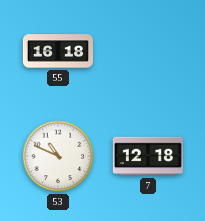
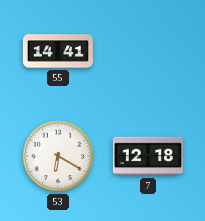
55: 16:18 -> 14:41 (57, 51)
53: 10:49 -> 6:20 (58, 156)
